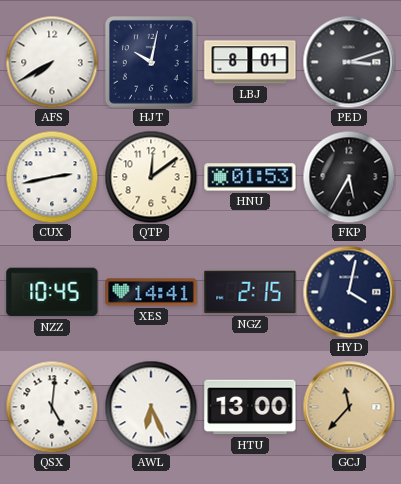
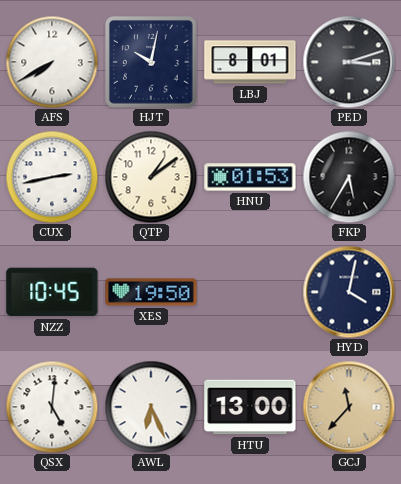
QTP: 12:09 -> 1:09 (151, 177)
XES: 14:41 -> 19:50 (151, 292)
NGZ: 2:15 -> none (250, 292)
